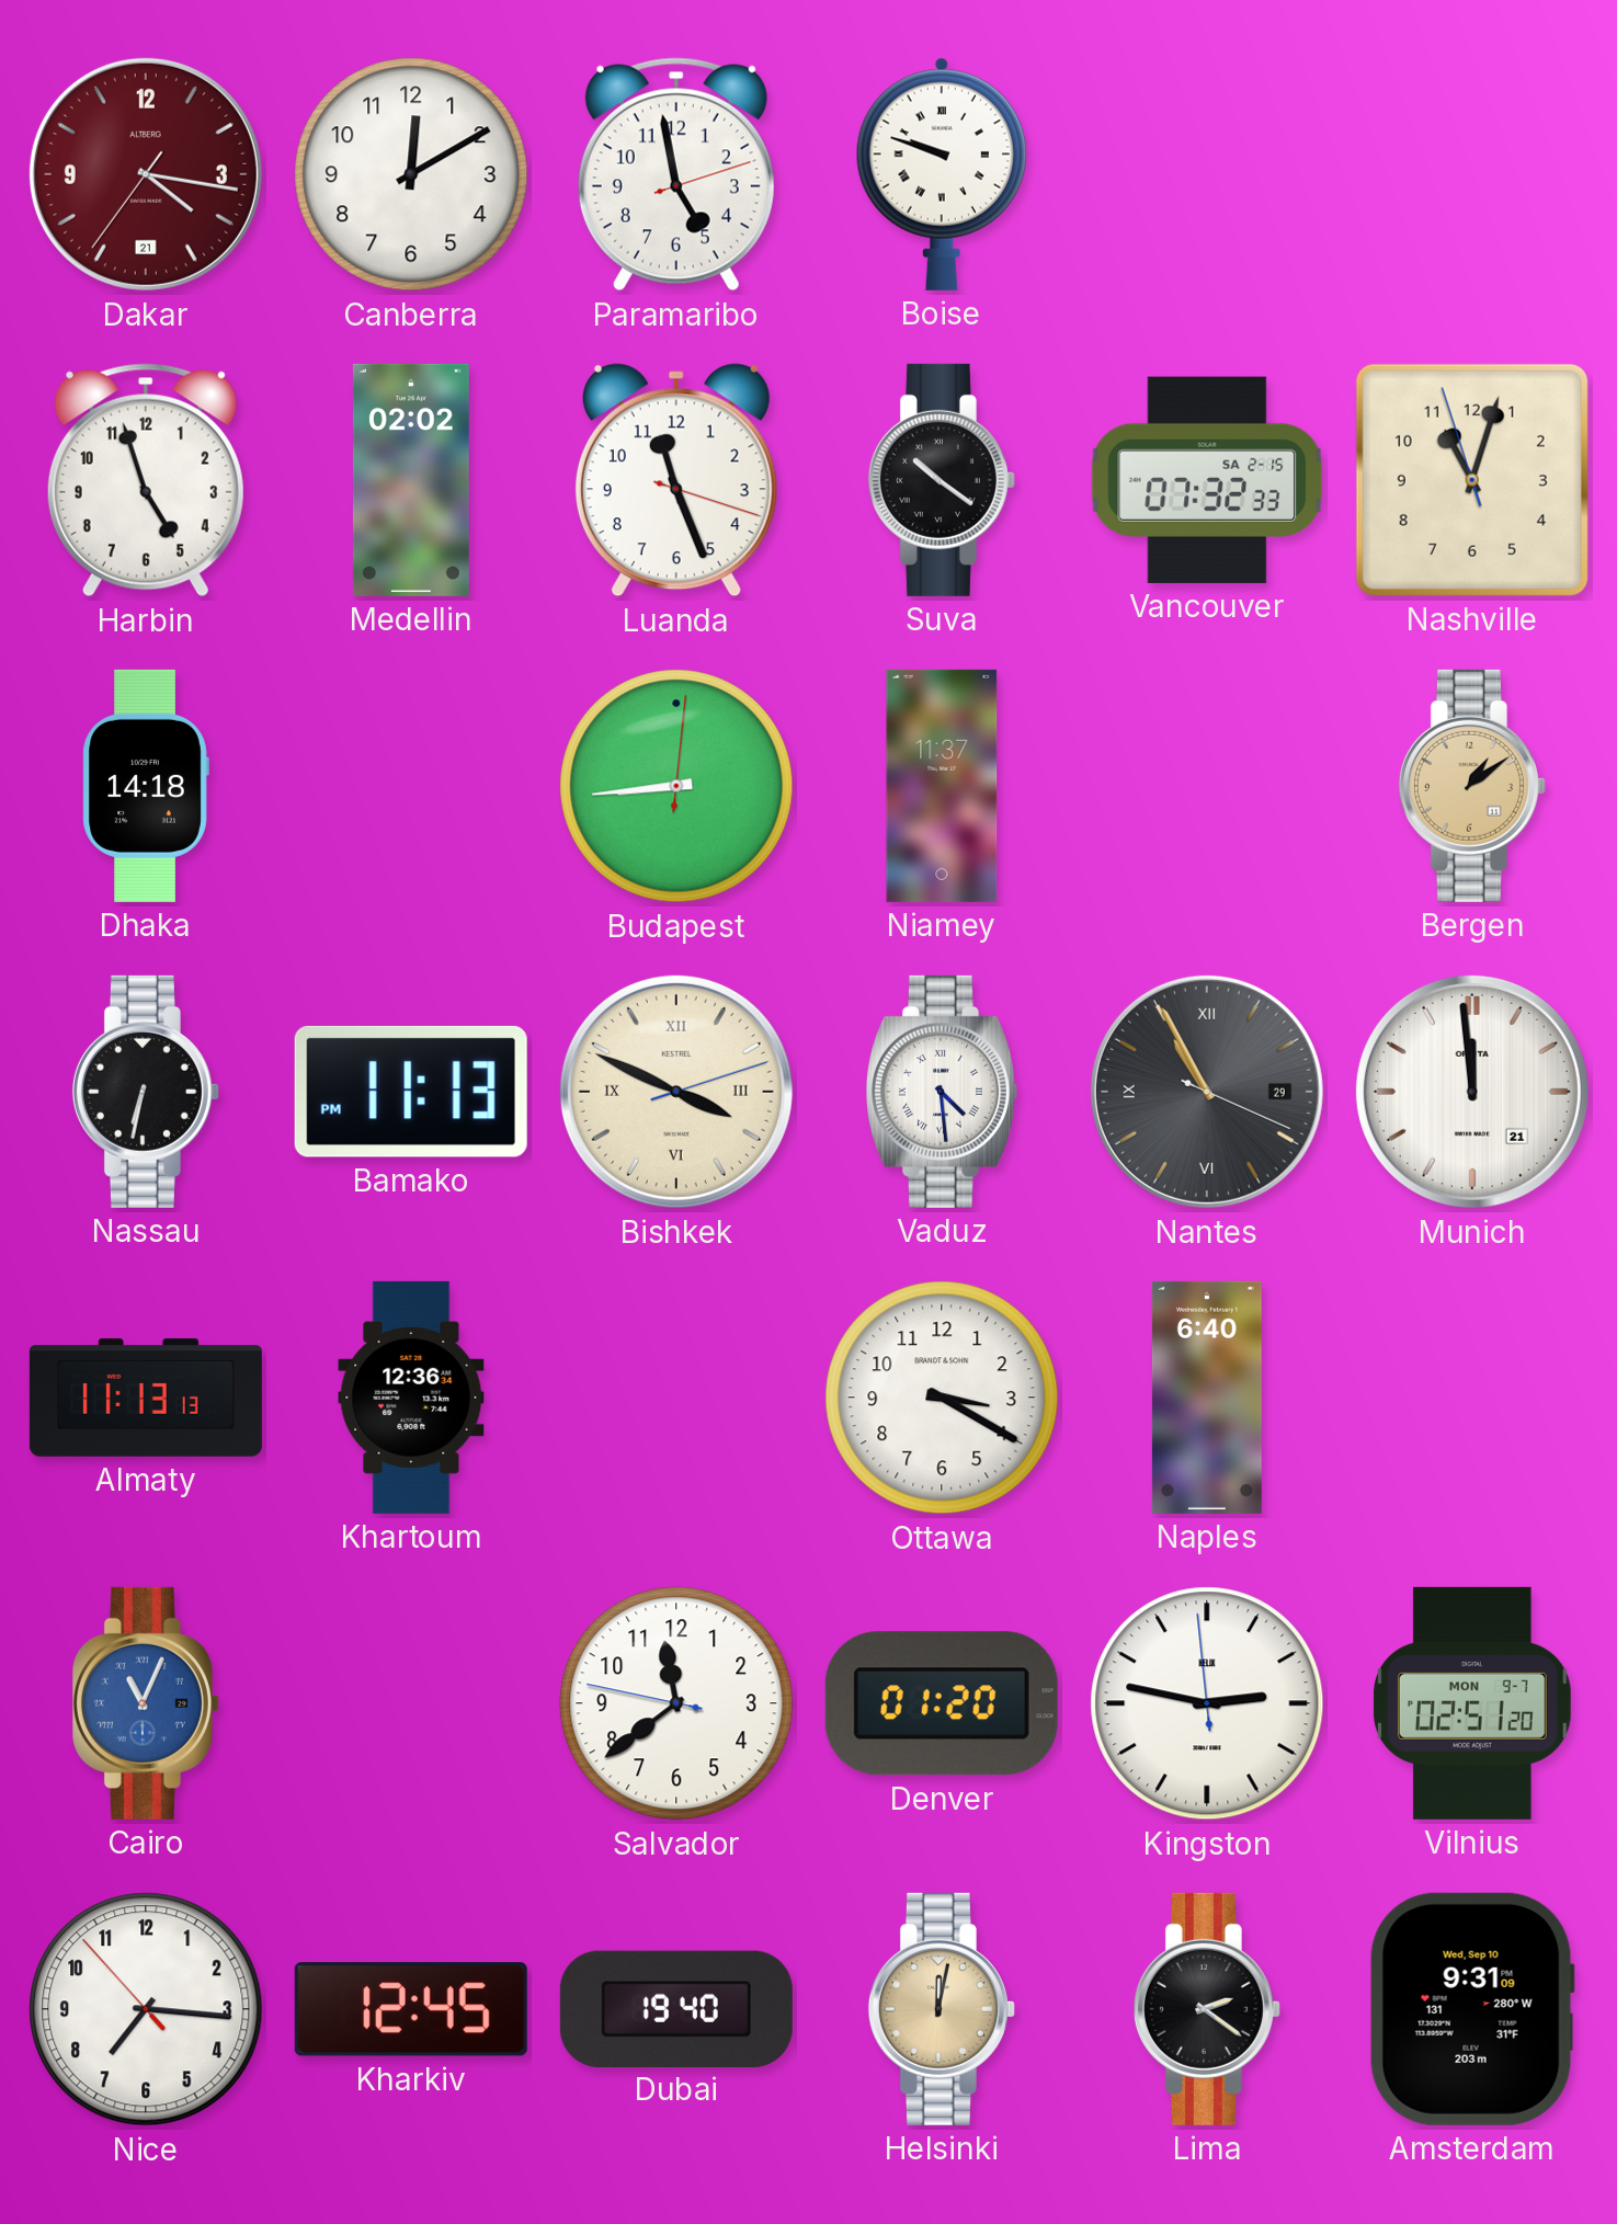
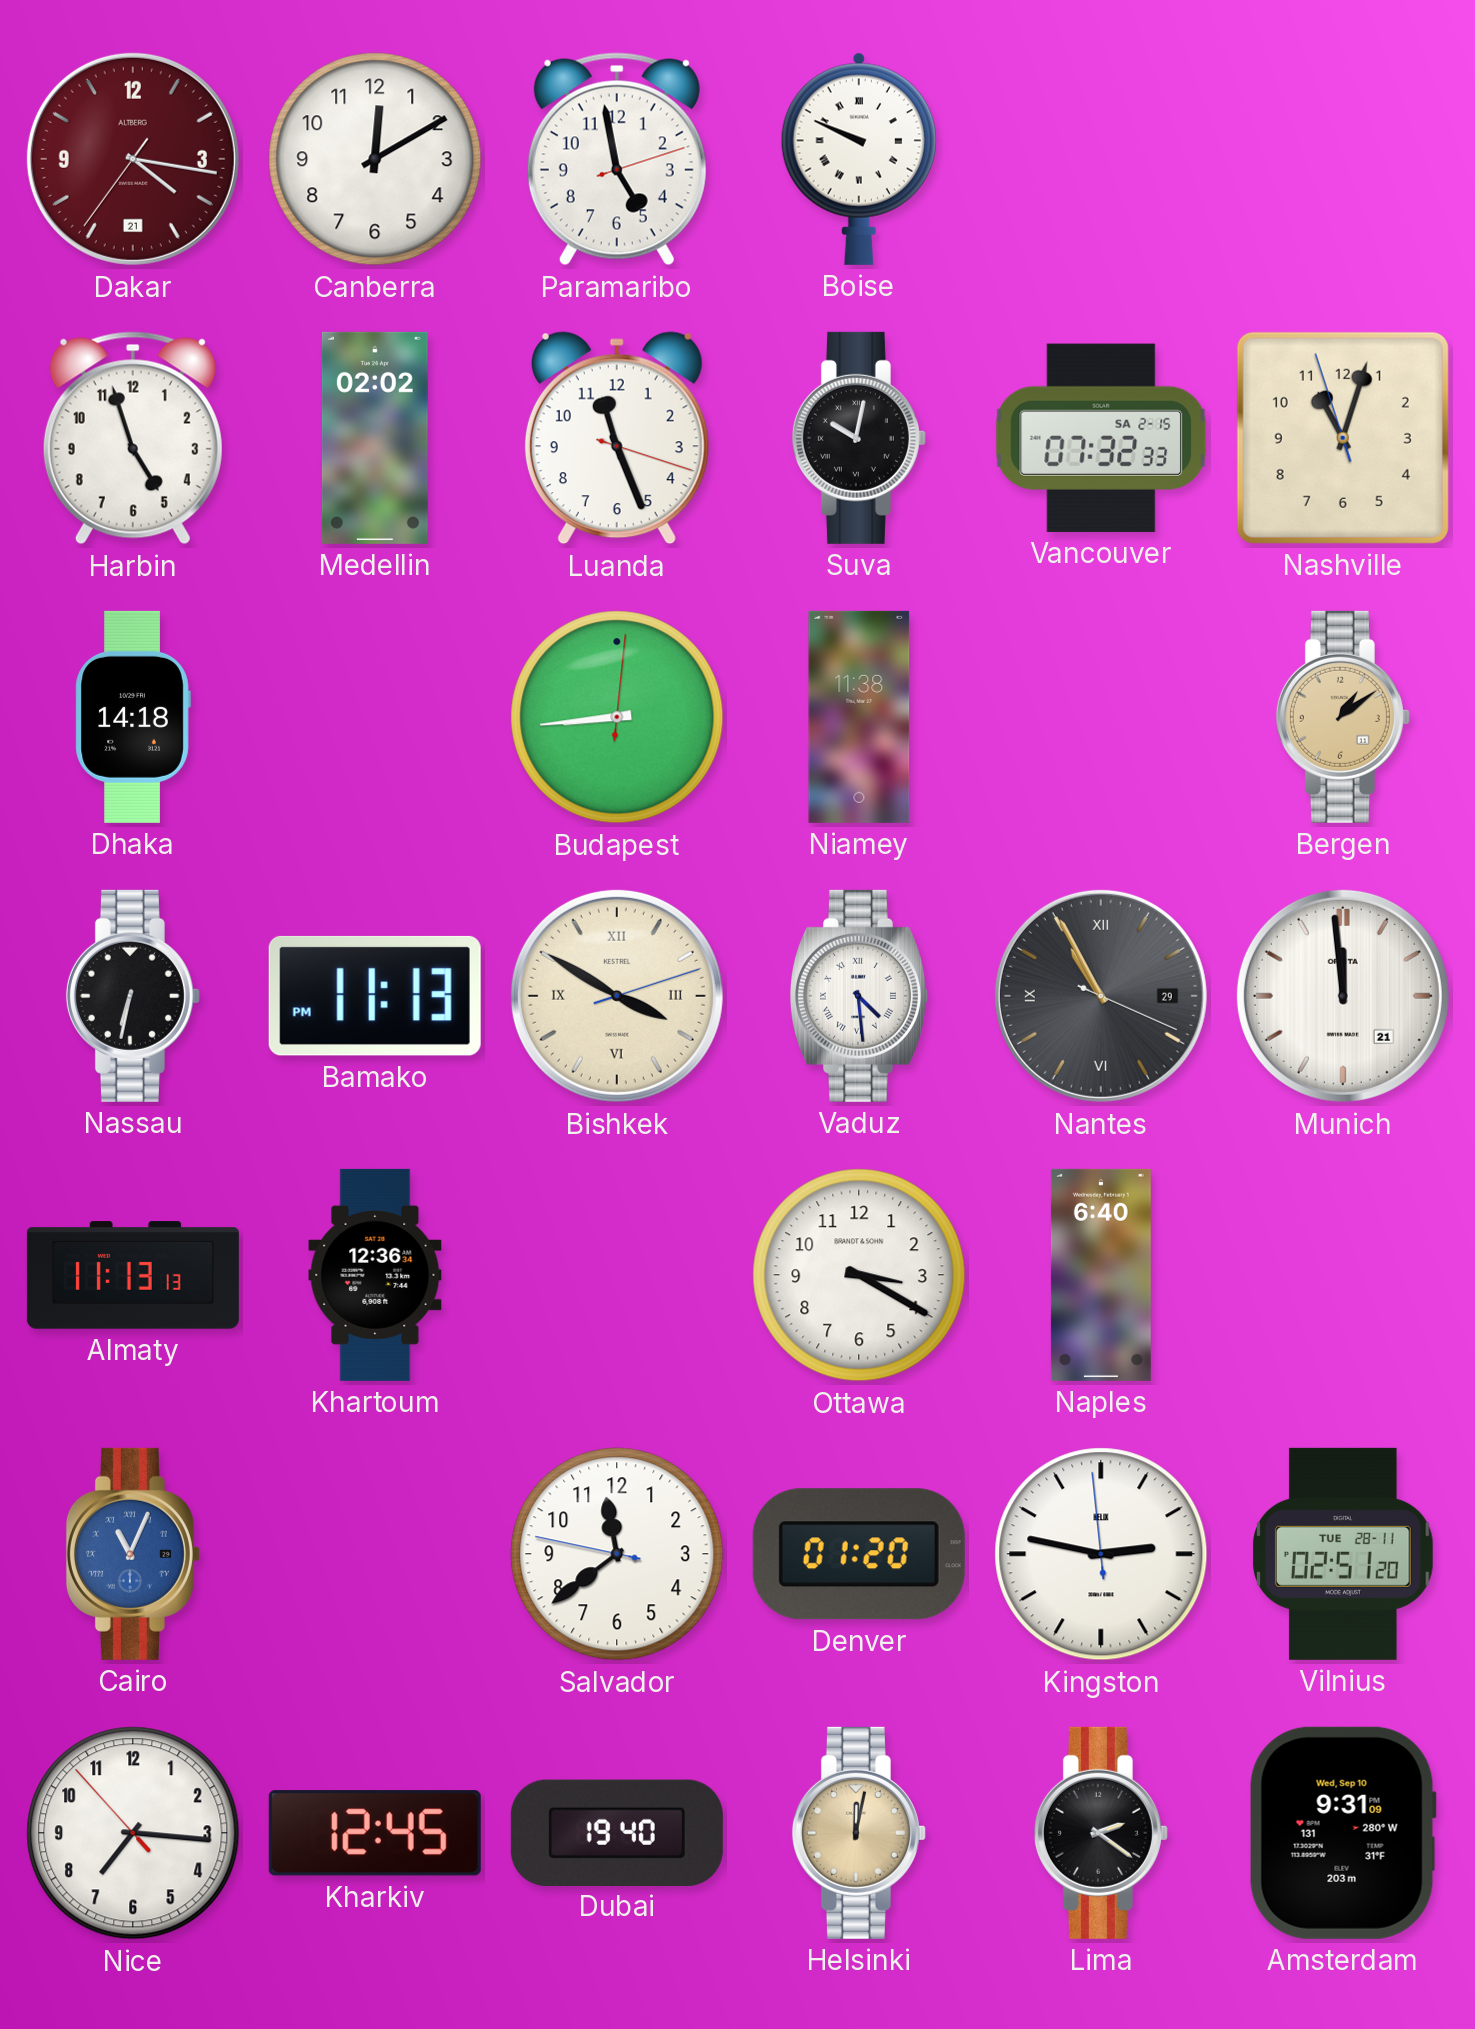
Boise: 9:48 -> 9:49 (859, 159)
Suva: 10:21 -> 10:02 (859, 438)
Niamey: 11:37 -> 11:38 (859, 717)
Bishkek: 3:49 -> 3:50 (617, 996)
Vilnius date: MON 9-7 -> TUE 28-11 (1344, 1554)
